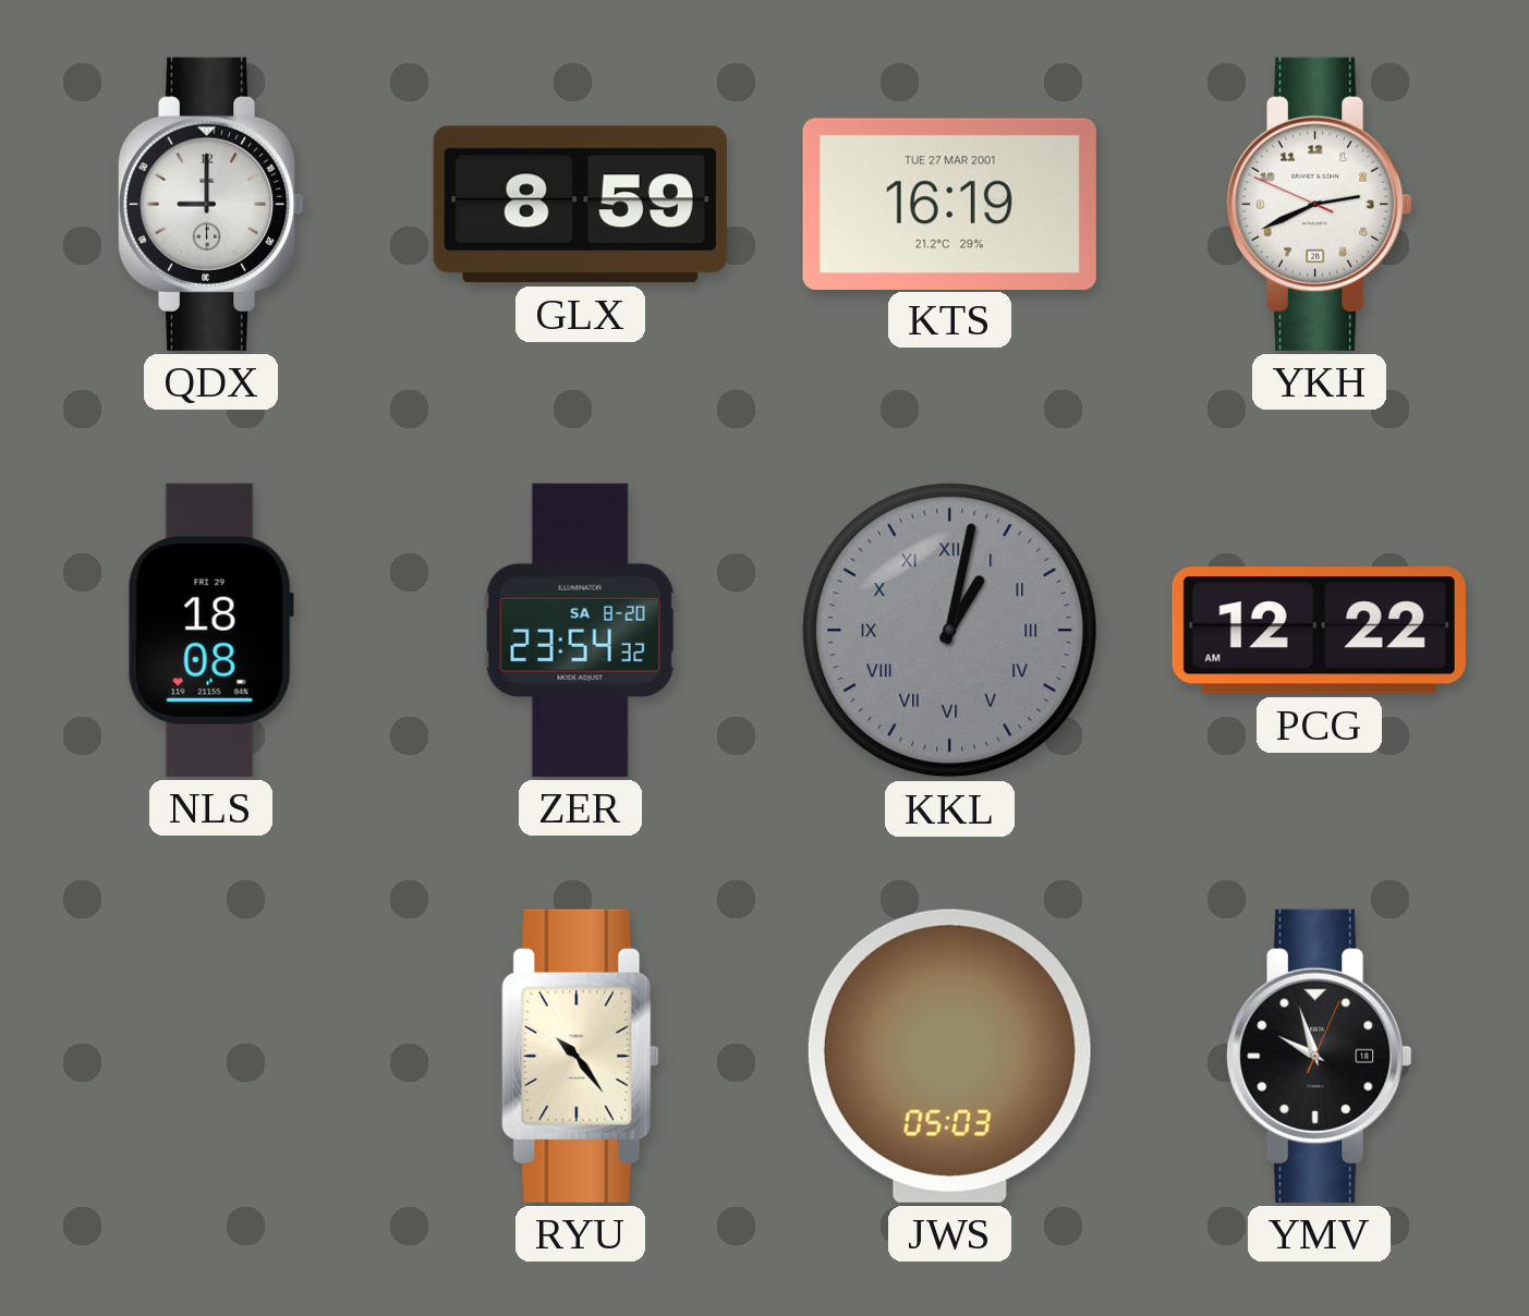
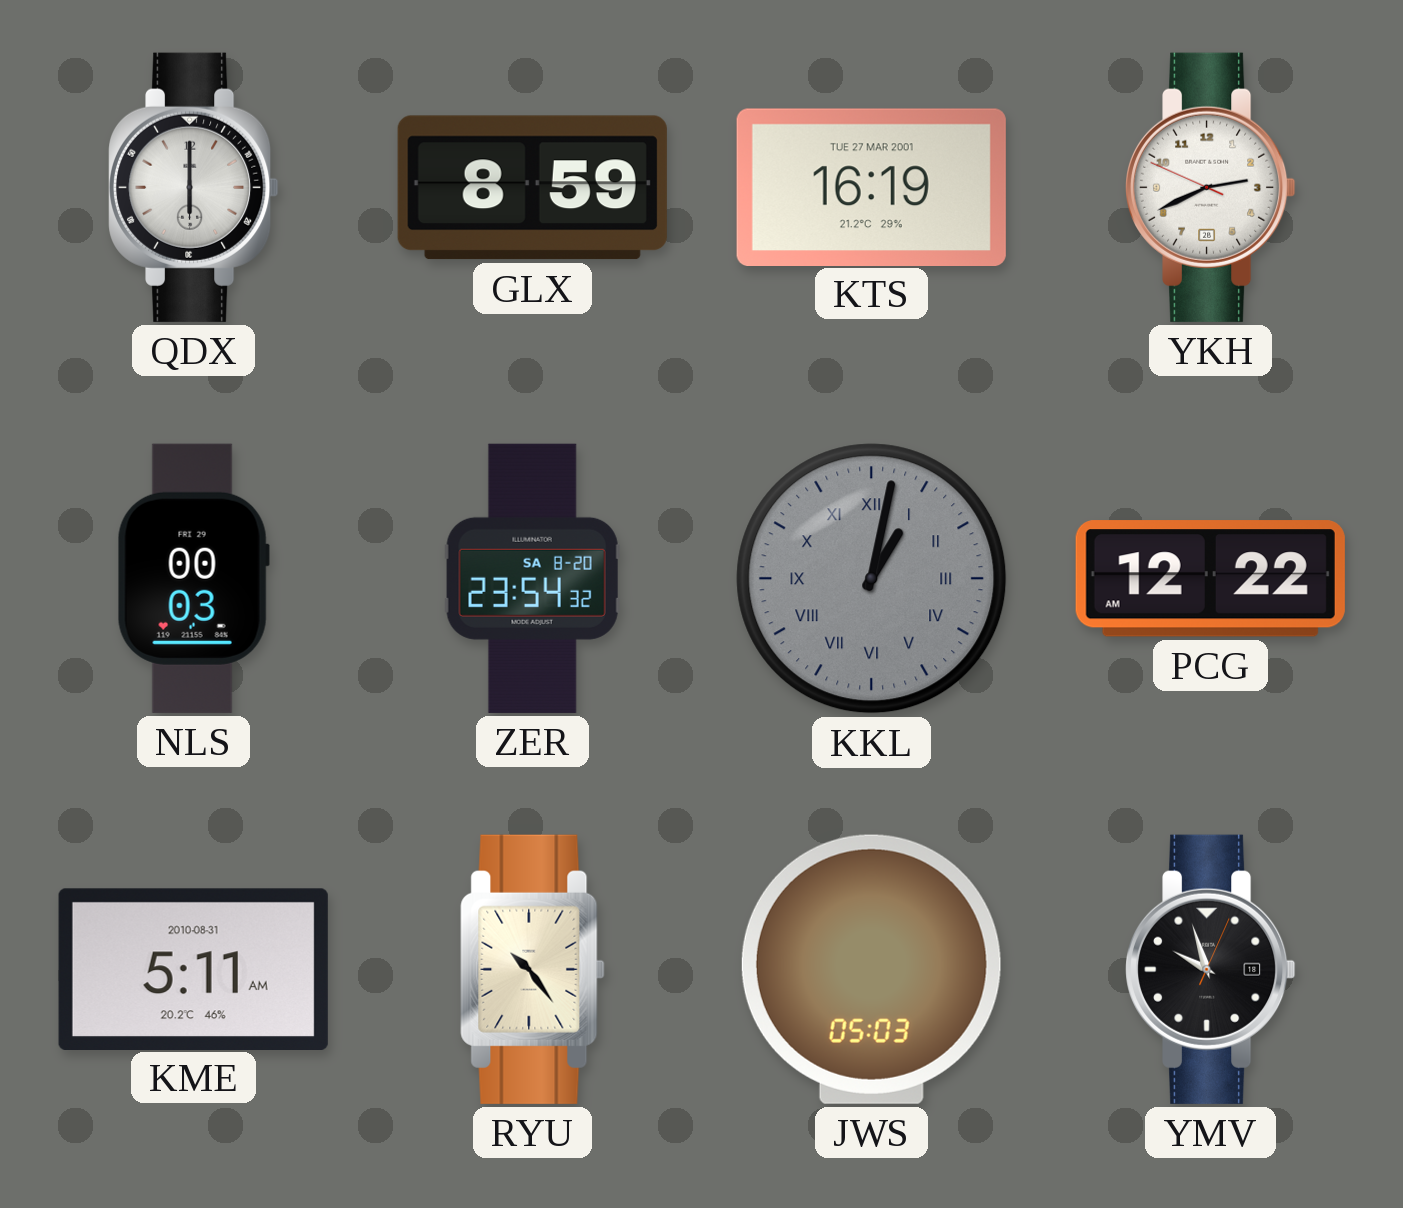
QDX: 9:00 -> 6:00 (194, 187)
NLS: 18:08 -> 00:03 (193, 578)
KME: none -> 5:11 (193, 969)
